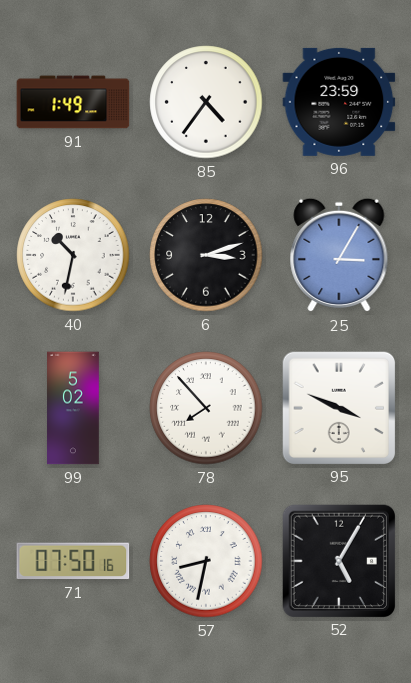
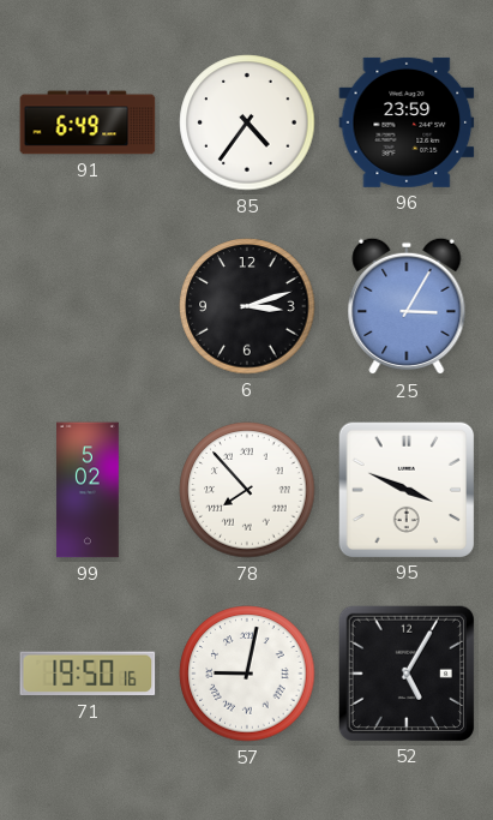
91: 1:49 -> 6:49 (88, 122)
40: 10:32 -> none (73, 255)
71: 07:50 -> 19:50 (88, 674)
57: 8:32 -> 9:02 (247, 674)
